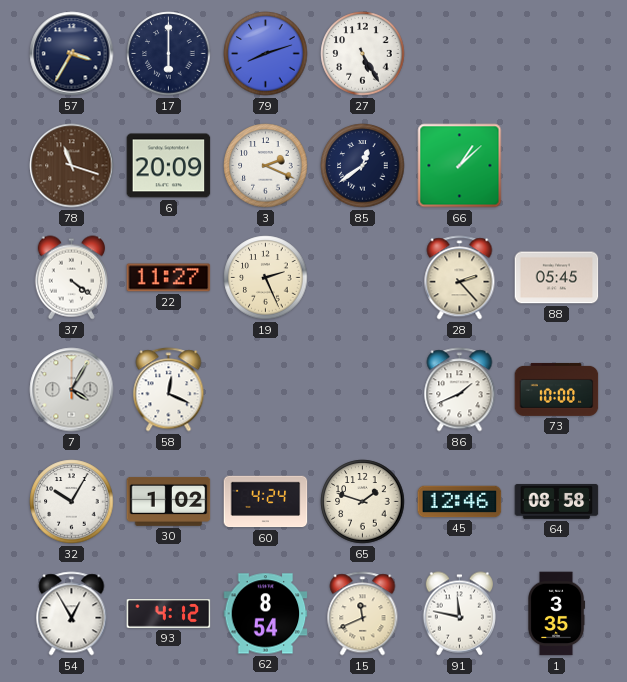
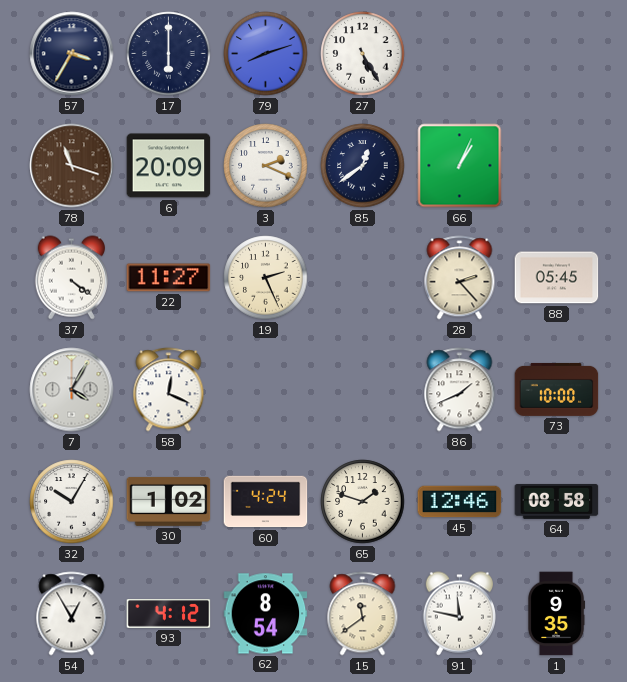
66: 1:08 -> 1:04 (460, 166)
15: 11:41 -> 11:39 (363, 614)
1: 3:35 -> 9:35 (557, 614)
